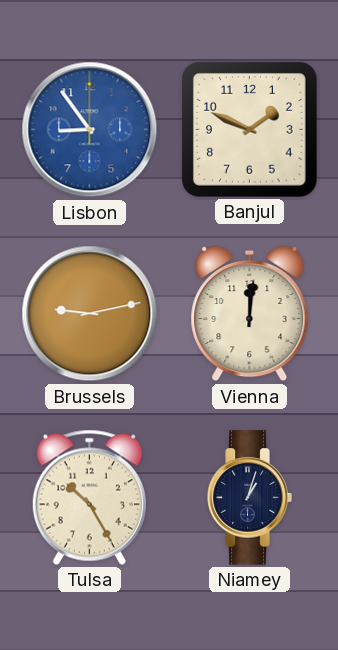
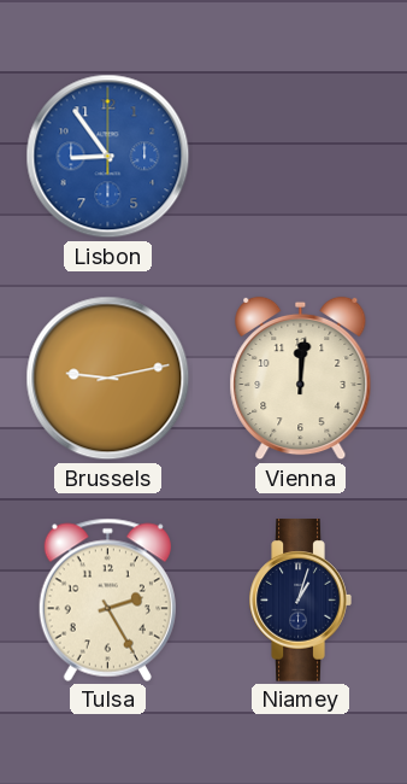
Banjul: 1:49 -> none (249, 129)
Tulsa: 10:25 -> 2:25 (107, 599)
